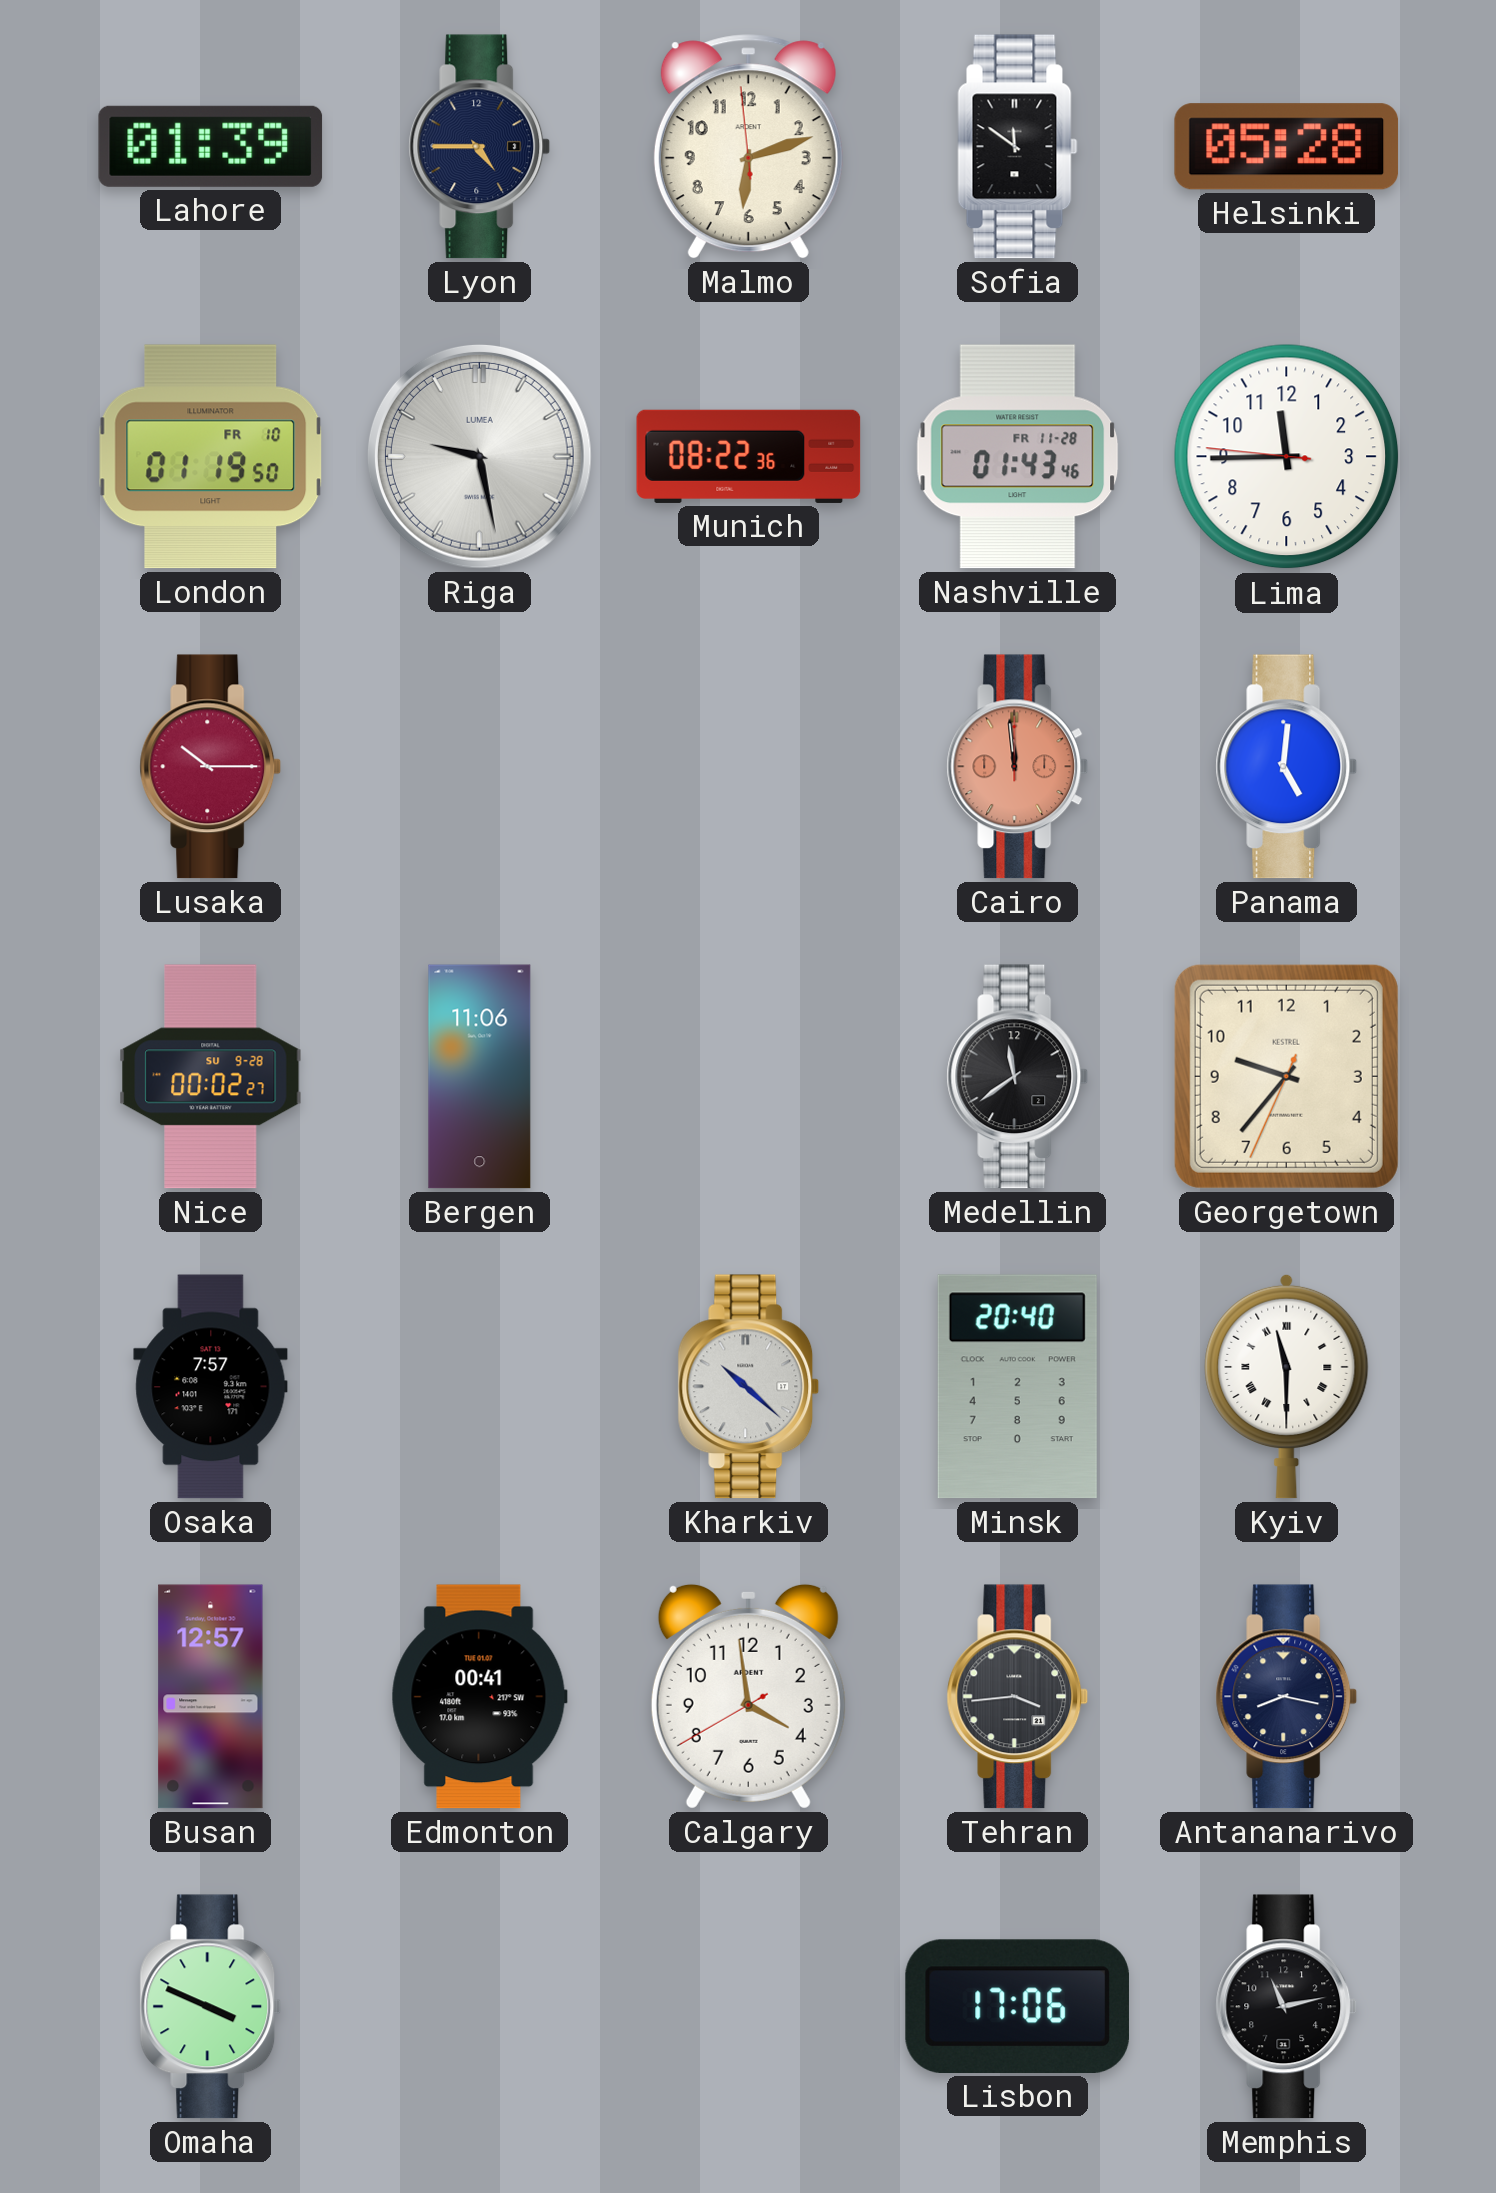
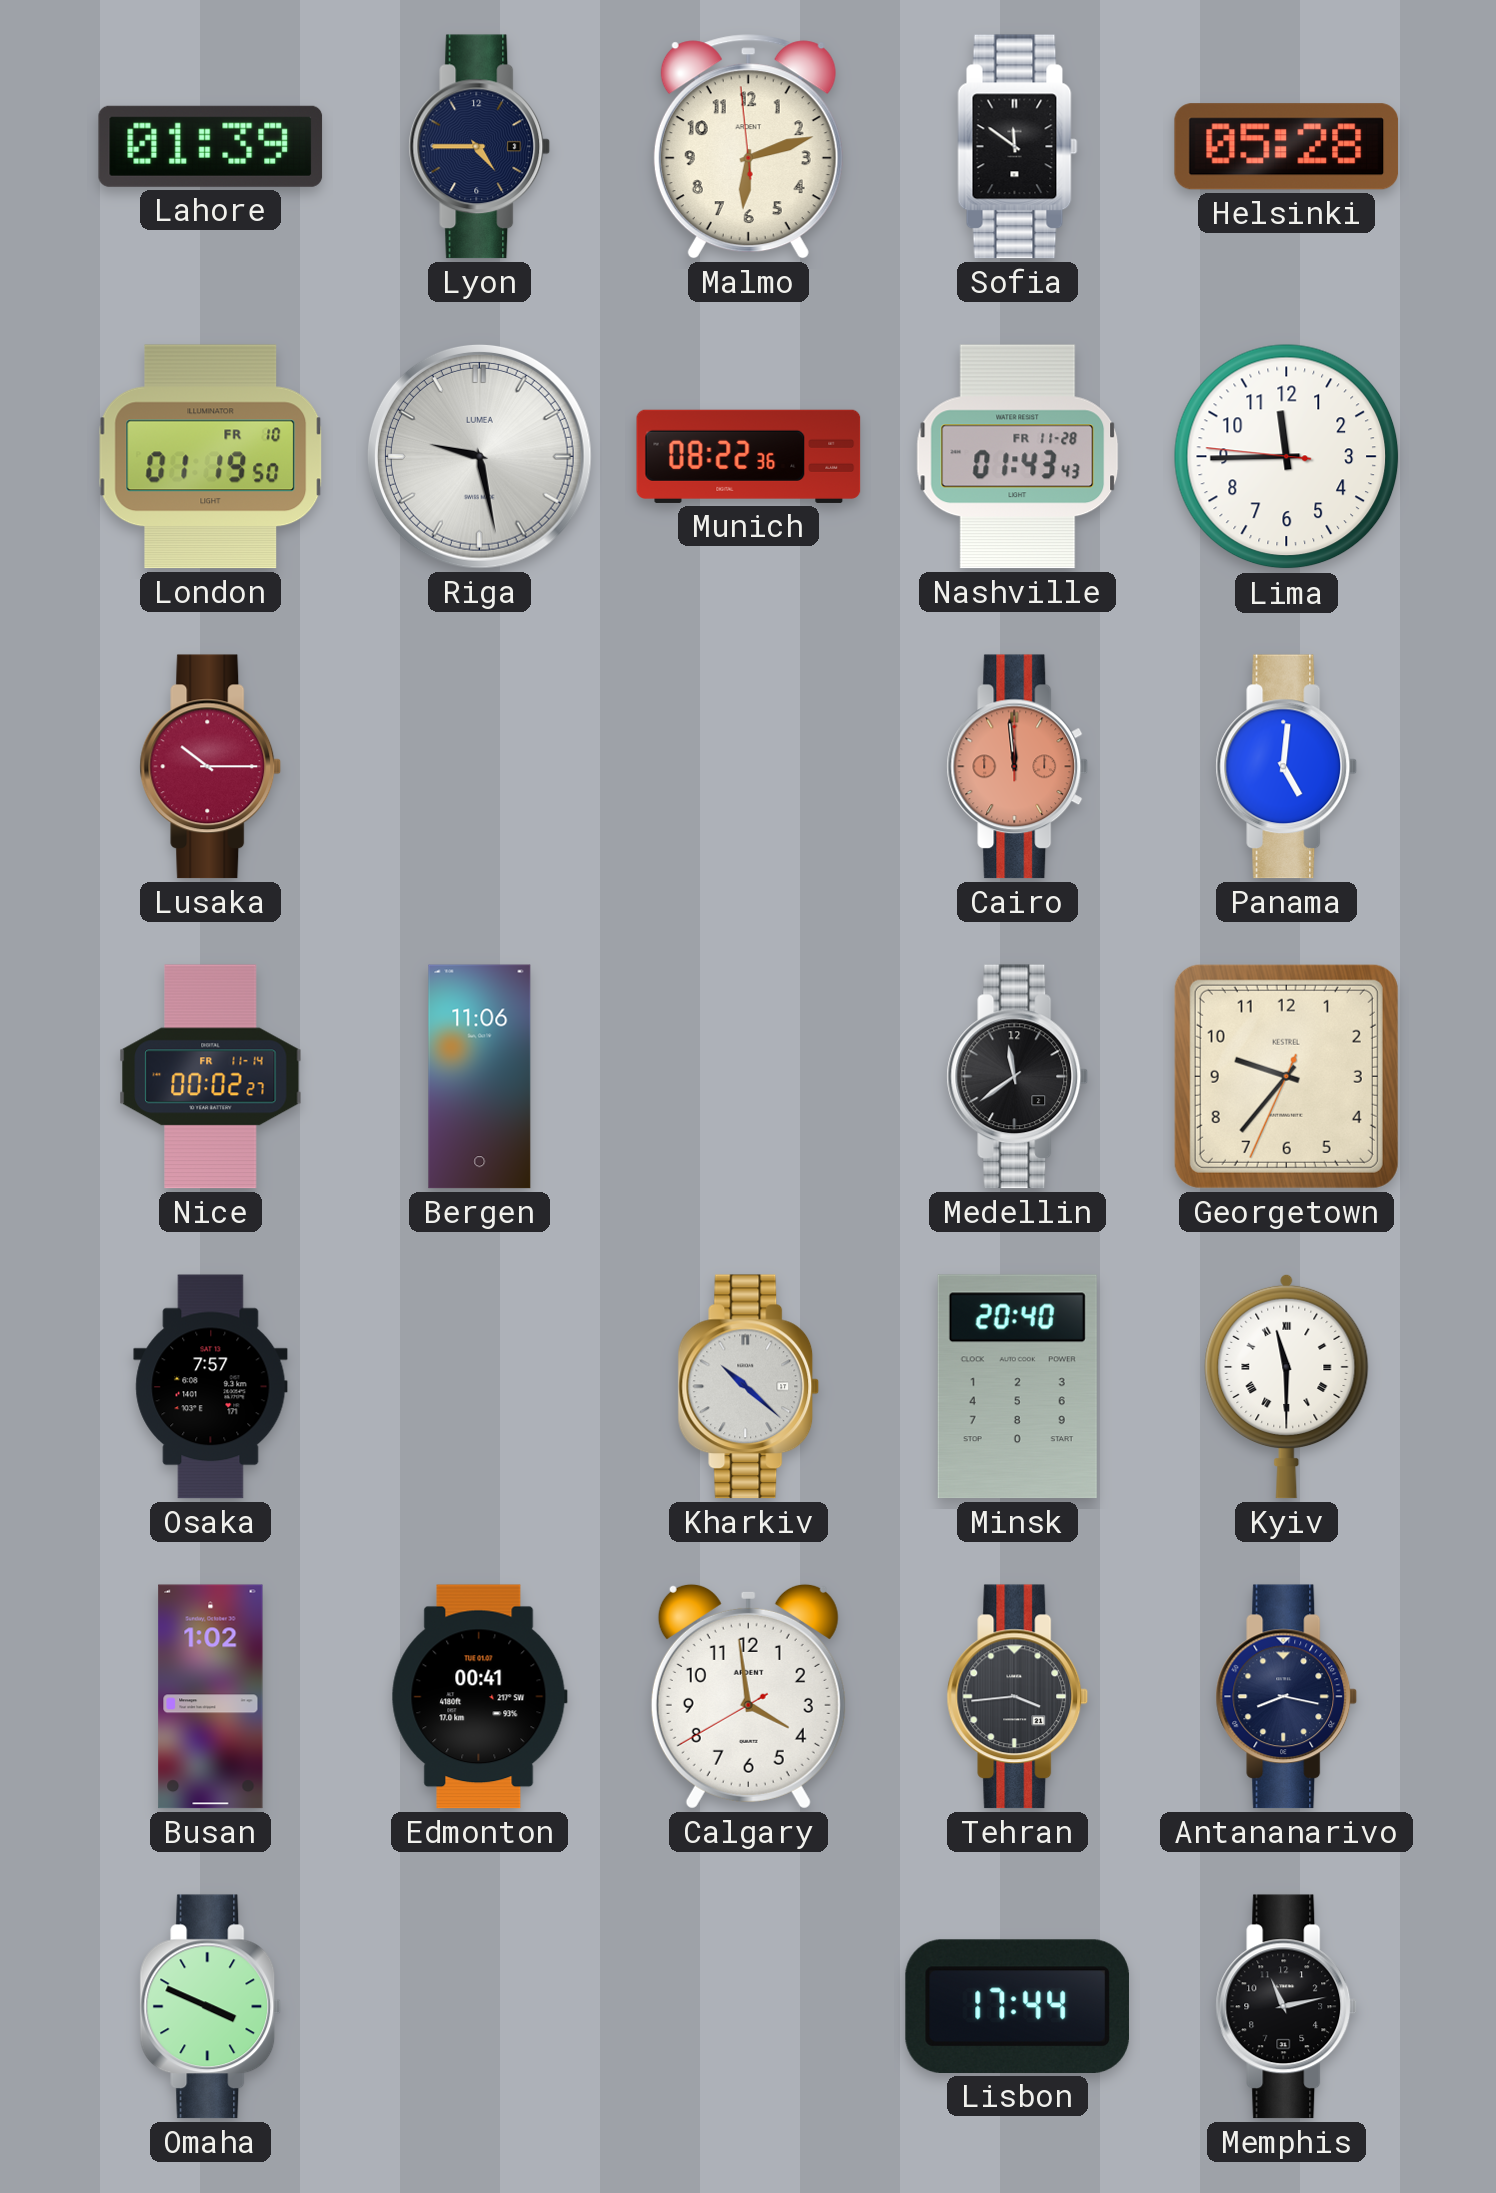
Nashville: 01:43:46 -> 01:43:43 (1018, 457)
Nice date: SU 9-28 -> FR 11-14 (211, 1077)
Busan: 12:57 -> 1:02 (211, 1697)
Lisbon: 17:06 -> 17:44 (1017, 2006)
